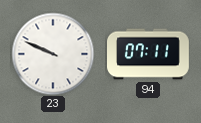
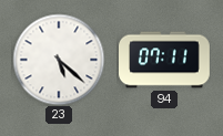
23: 9:49 -> 5:22 (59, 60)
